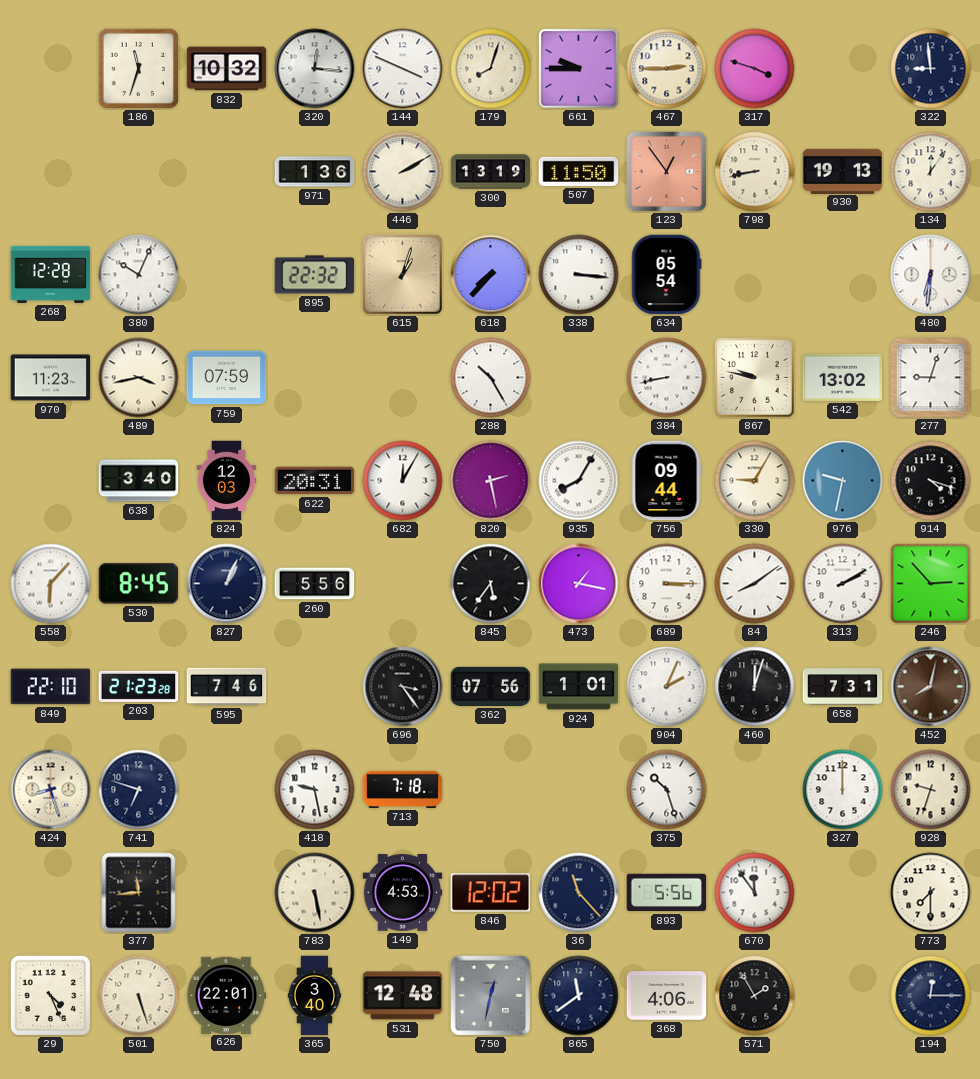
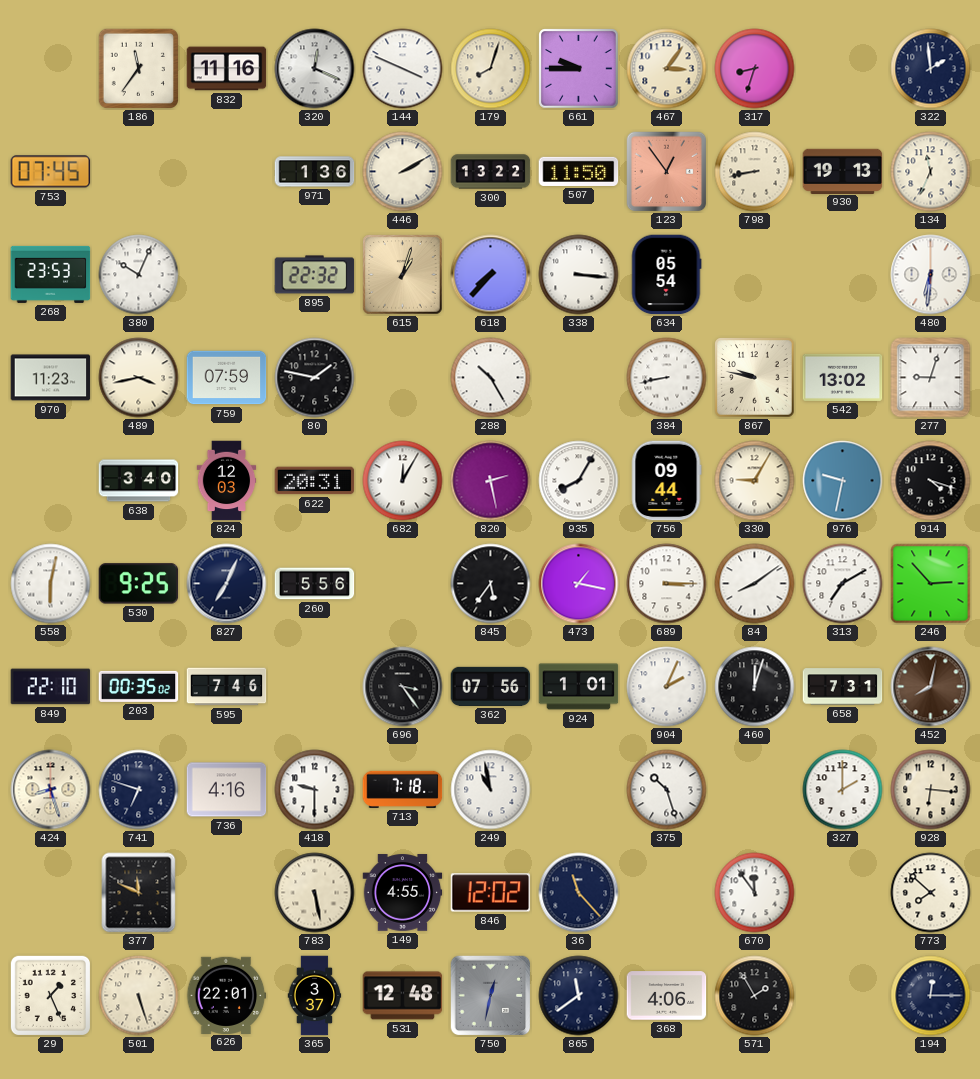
186: 11:33 -> 11:36 (138, 68)
832: 10:32 -> 11:16 (227, 69)
320: 12:16 -> 12:19 (315, 69)
467: 2:45 -> 3:06 (667, 69)
317: 3:48 -> 8:33 (755, 69)
322: 8:59 -> 1:59 (931, 69)
753: none -> 07:45 (51, 172)
300: 13:19 -> 13:22 (491, 172)
134: 12:06 -> 11:34 (931, 172)
268: 12:28 -> 23:53 (51, 274)
80: none -> 1:47 (315, 378)
558: 6:07 -> 6:02 (51, 584)
530: 8:45 -> 9:25 (139, 584)
827: 1:04 -> 7:04 (227, 584)
313: 2:10 -> 7:10 (843, 584)
203: 21:23 -> 00:35 (139, 686)
736: none -> 4:16 (227, 790)
418: 9:28 -> 9:30 (315, 790)
249: none -> 10:58 (491, 790)
327: 12:00 -> 2:00 (843, 790)
928: 9:33 -> 6:16 (931, 790)
377: 11:44 -> 11:49 (139, 893)
149: 4:53 -> 4:55 (403, 893)
893: 5:56 -> none (667, 893)
773: 7:30 -> 7:52 (931, 893)
29: 4:26 -> 1:26 (50, 995)
365: 3:40 -> 3:37 (315, 996)
